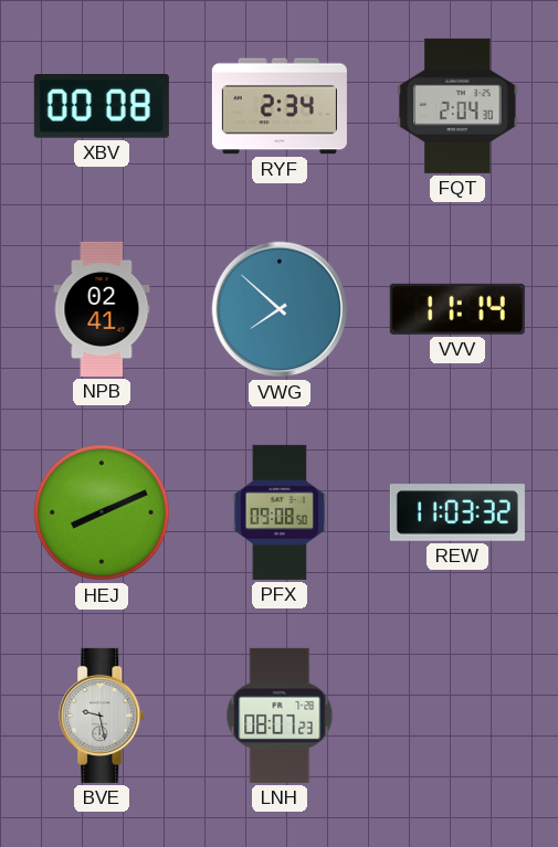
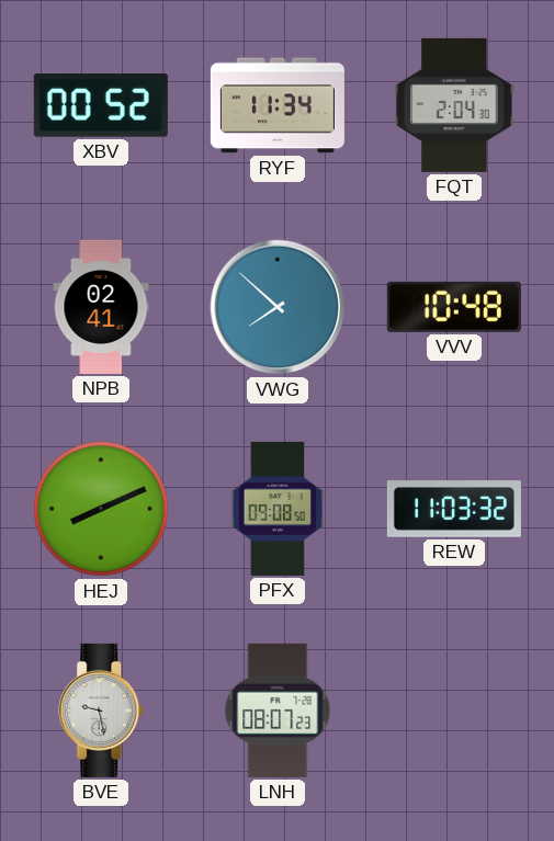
XBV: 00:08 -> 00:52 (101, 106)
RYF: 2:34 -> 11:34 (278, 105)
VVV: 11:14 -> 10:48 (454, 307)
